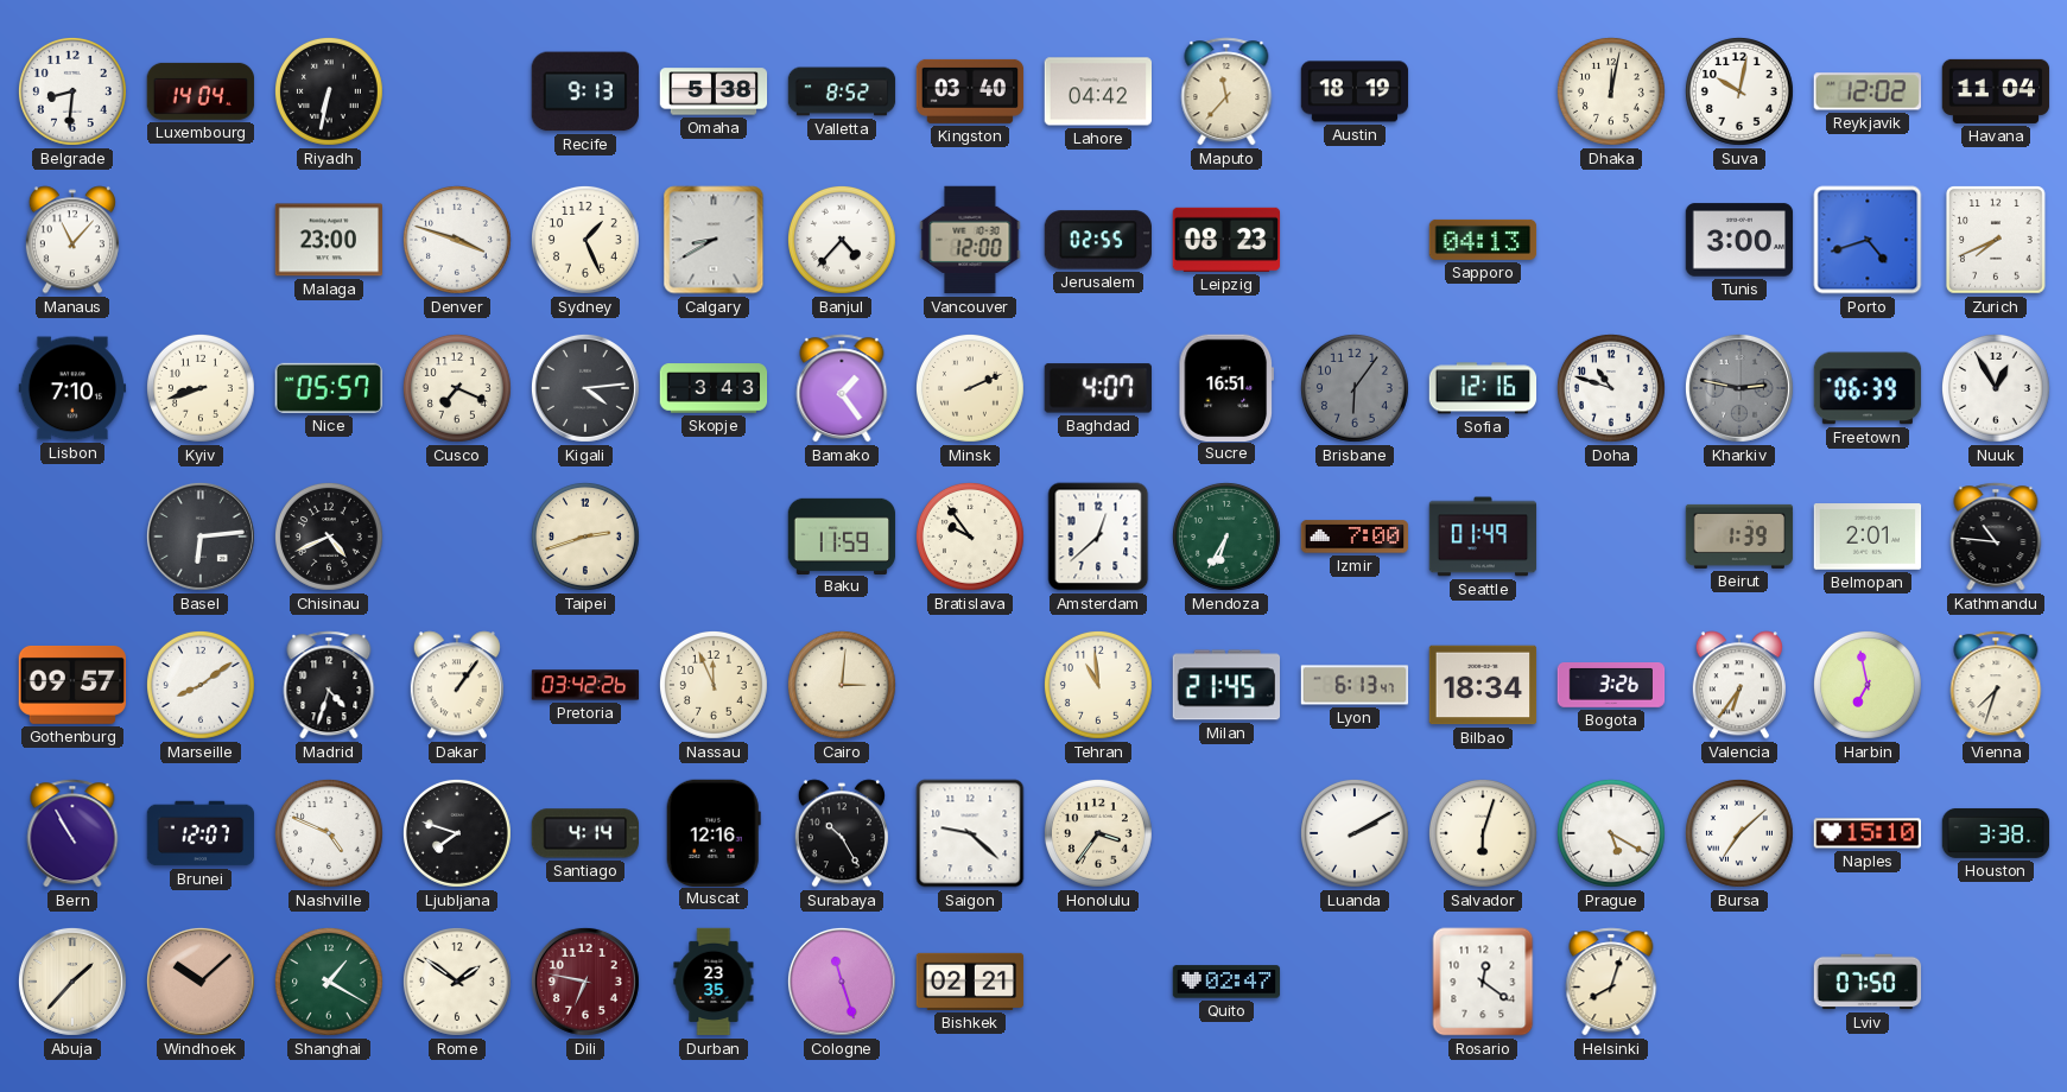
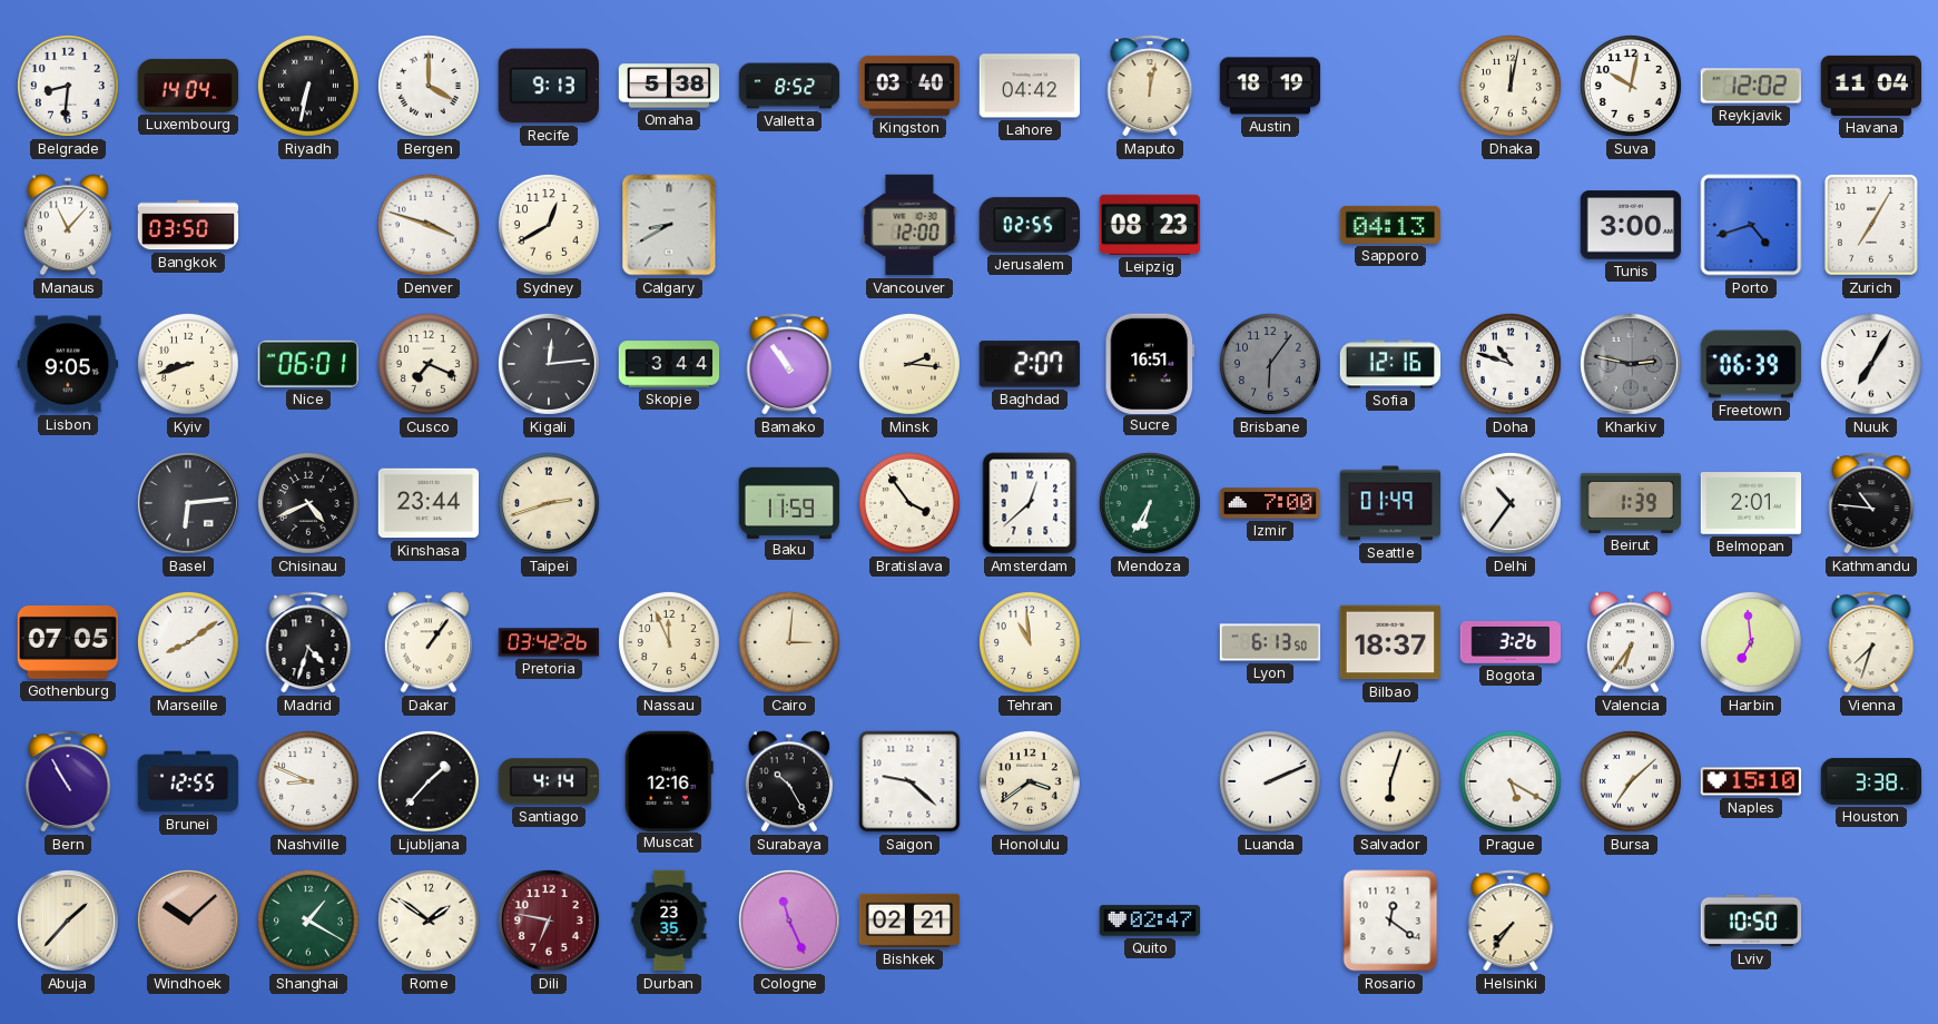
Bergen: none -> 4:00 (429, 86)
Maputo: 11:37 -> 12:02 (1150, 86)
Bangkok: none -> 03:50 (188, 225)
Malaga: 23:00 -> none (328, 240)
Sydney: 1:26 -> 12:40 (549, 225)
Banjul: 4:37 -> none (842, 240)
Zurich: 7:41 -> 7:05 (1871, 225)
Lisbon: 7:10 -> 9:05 (68, 364)
Nice: 05:57 -> 06:01 (308, 364)
Kigali: 4:14 -> 12:14 (549, 364)
Skopje: 3:43 -> 3:44 (669, 364)
Bamako: 1:24 -> 10:54 (789, 364)
Minsk: 2:11 -> 2:16 (909, 364)
Baghdad: 4:07 -> 2:07 (1030, 364)
Nuuk: 12:55 -> 7:05 (1871, 364)
Kinshasa: none -> 23:44 (429, 503)
Bratislava: 9:54 -> 3:54 (909, 503)
Delhi: none -> 10:36 (1511, 503)
Gothenburg: 09:57 -> 07:05 (68, 642)
Milan: 21:45 -> none (1225, 685)
Lyon: 6:13:47 -> 6:13:50 (1270, 642)
Bilbao: 18:34 -> 18:37 (1390, 642)
Harbin: 6:58 -> 6:59 (1751, 642)
Brunei: 12:07 -> 12:55 (188, 781)
Nashville: 4:49 -> 8:49 (308, 781)
Ljubljana: 7:48 -> 1:37 (429, 781)
Honolulu: 3:36 -> 3:39 (1030, 781)
Luanda: 2:10 -> 2:11 (1270, 781)
Cologne: 11:27 -> 11:26 (789, 920)
Helsinki: 8:03 -> 7:36 (1511, 920)
Lviv: 07:50 -> 10:50 (1751, 920)
